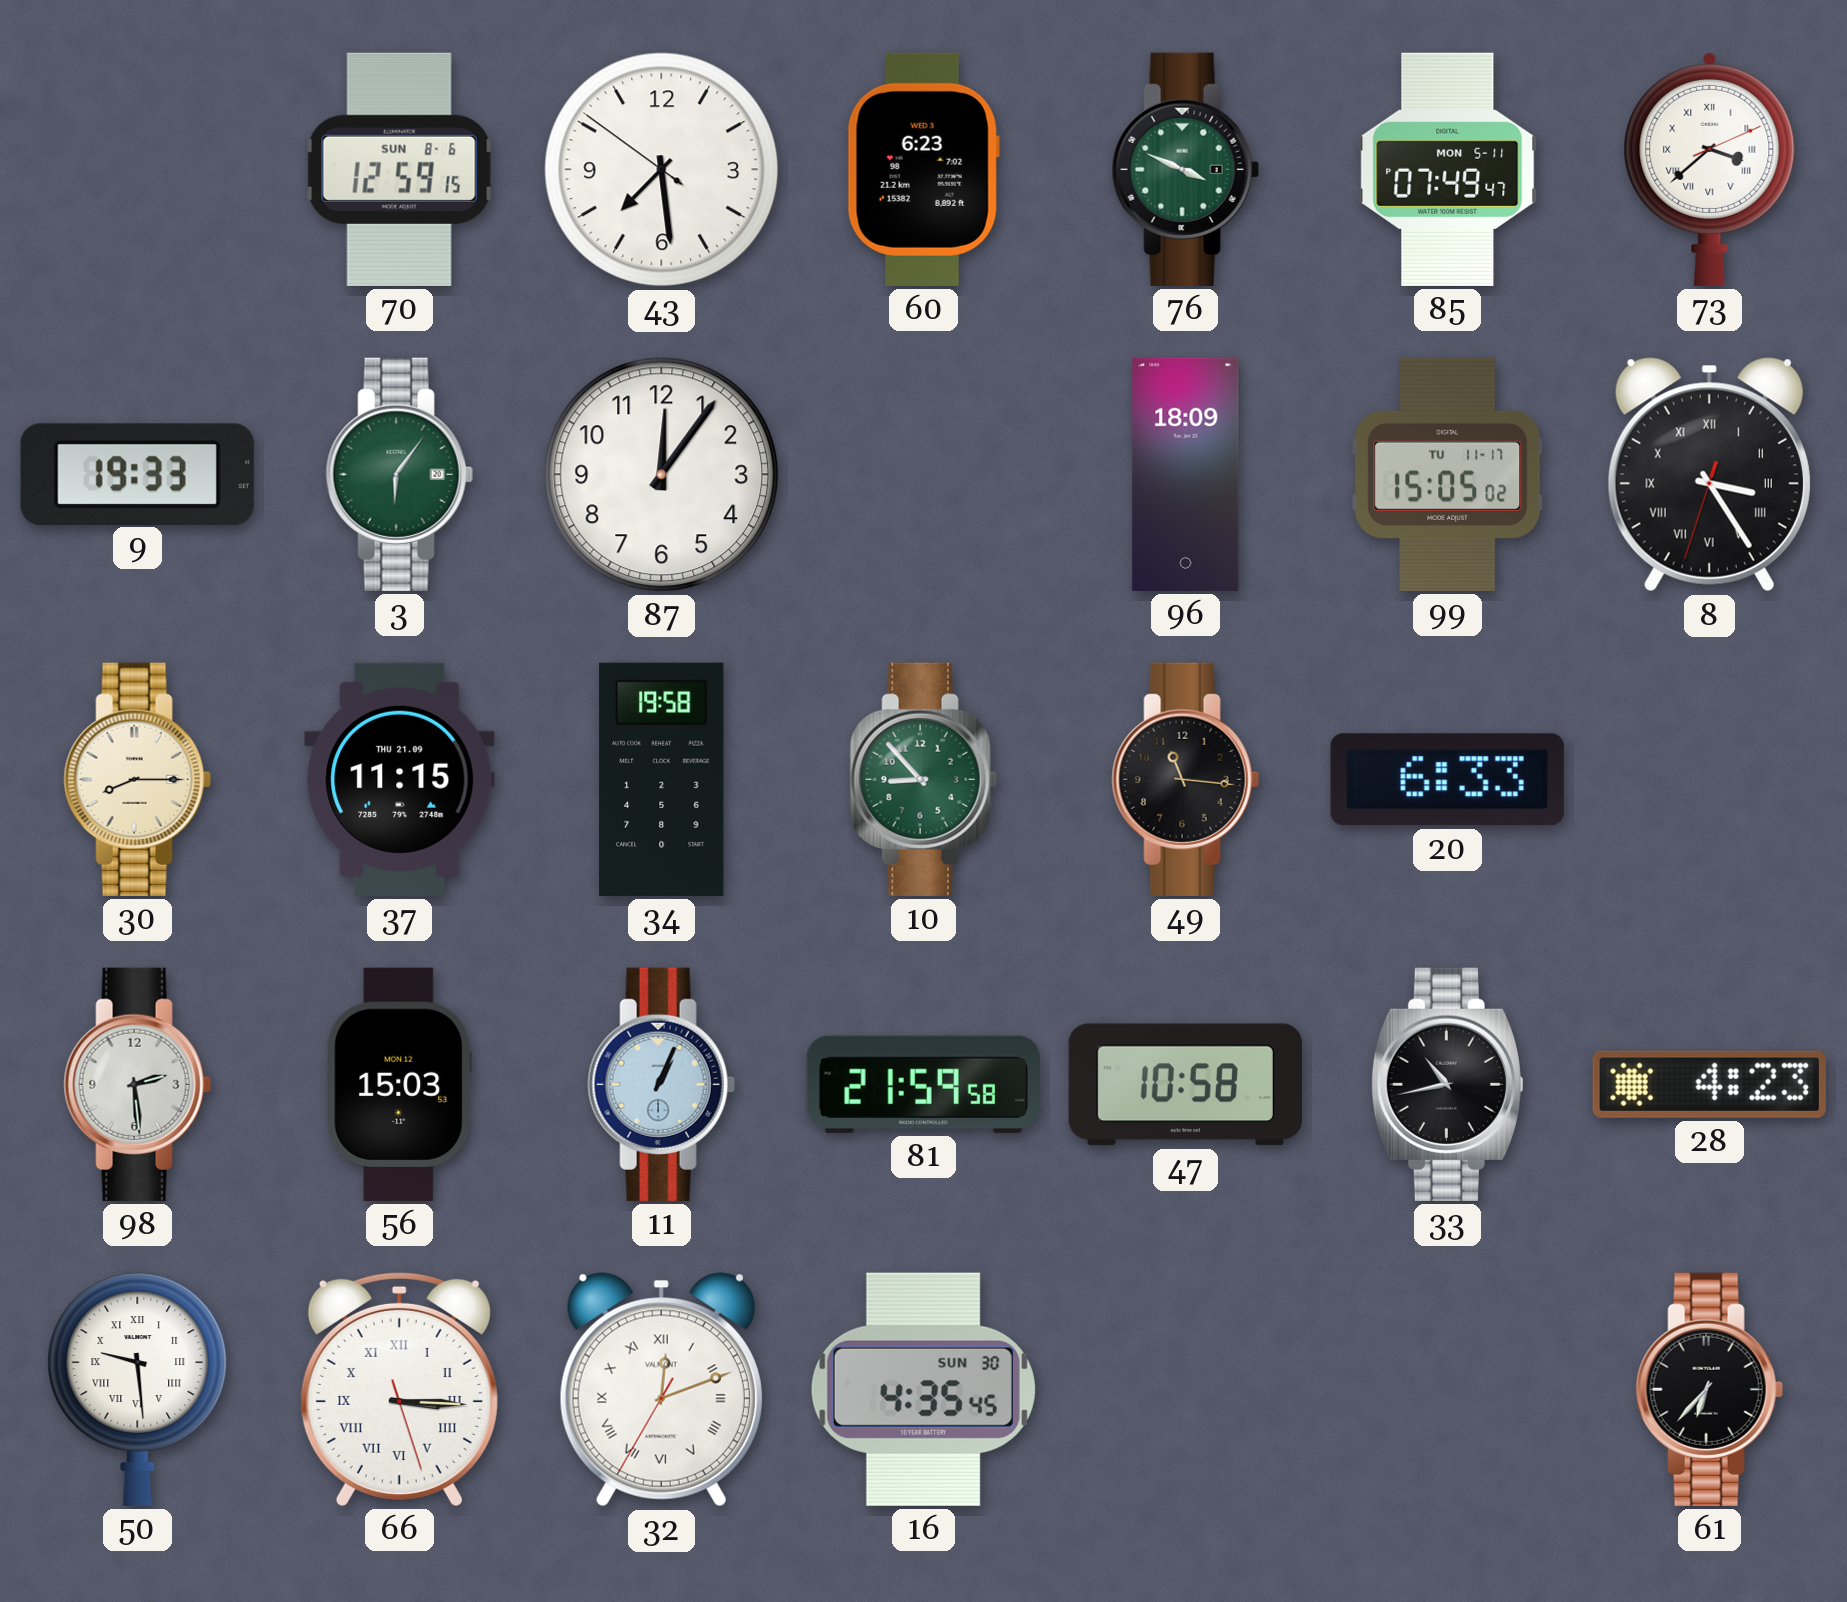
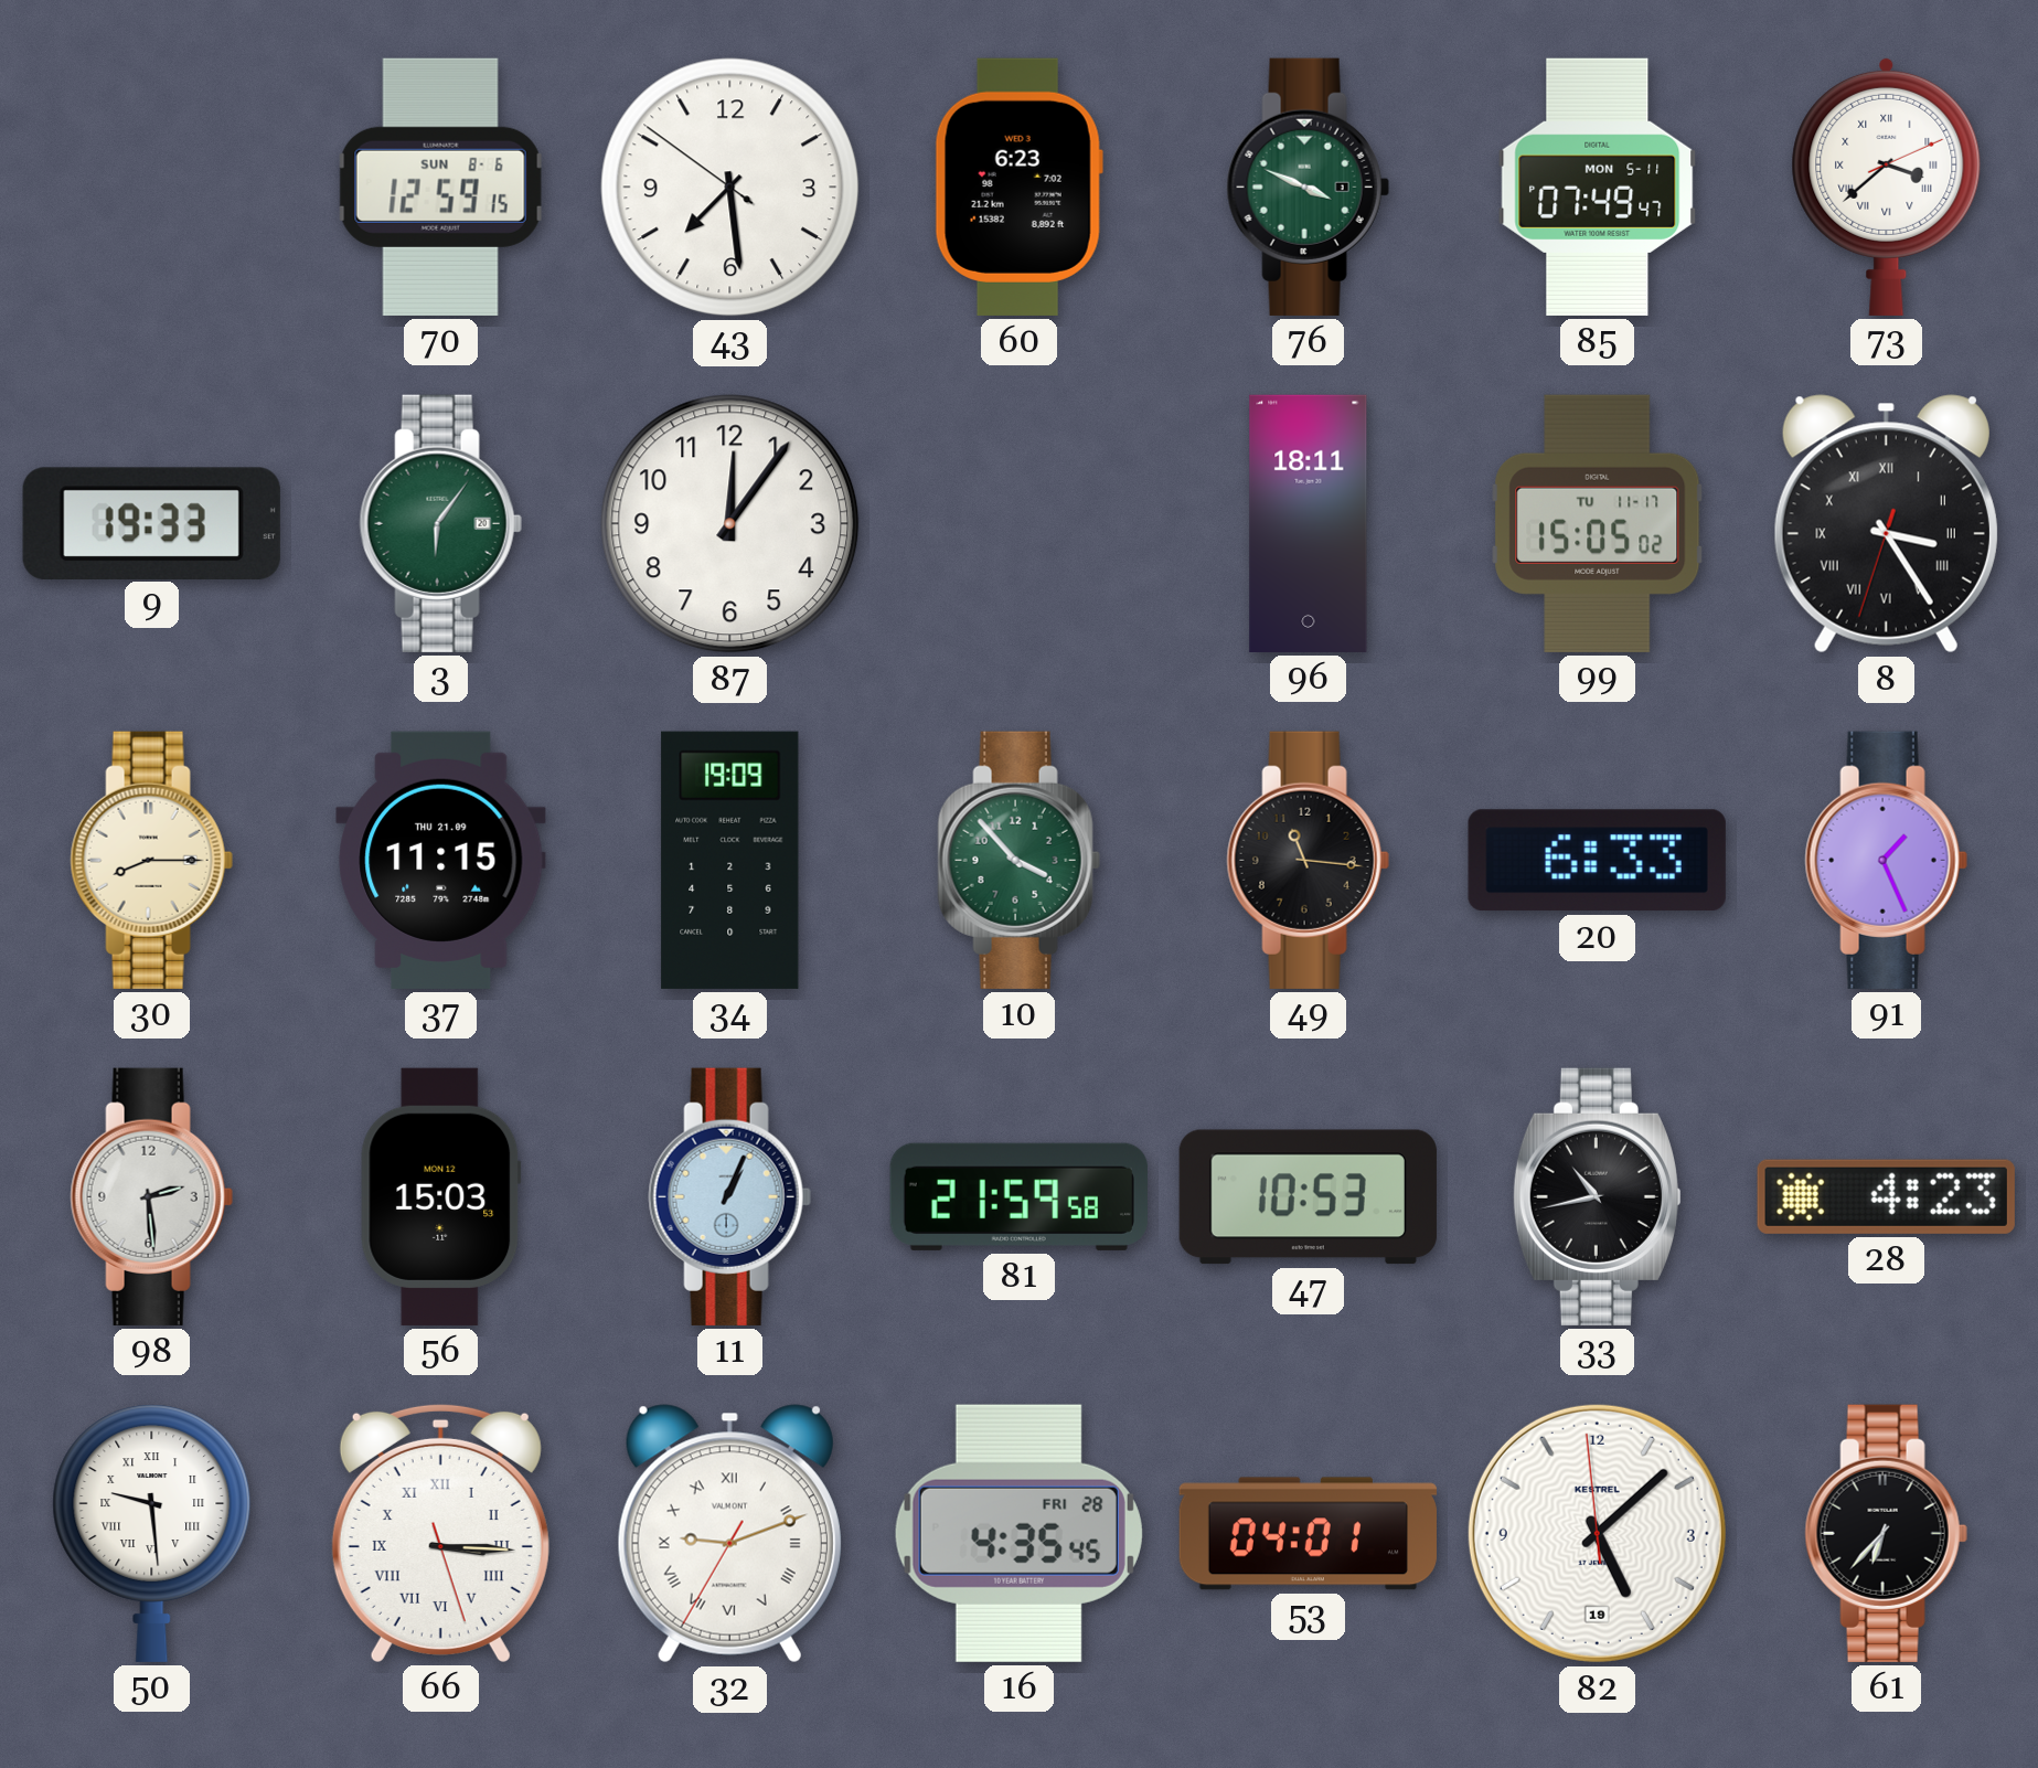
96: 18:09 -> 18:11 (1309, 523)
34: 19:58 -> 19:09 (730, 860)
10: 8:53 -> 3:53 (1018, 860)
91: none -> 1:26 (1886, 860)
47: 10:58 -> 10:53 (1308, 1197)
32: 12:11 -> 9:11 (729, 1534)
16 date: SUN 30 -> FRI 28 (1018, 1533)
53: none -> 04:01 (1308, 1534)
82: none -> 5:07 (1597, 1533)
